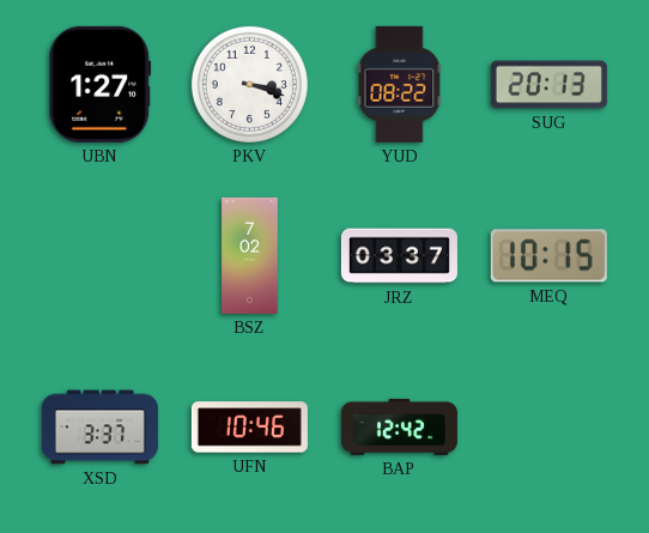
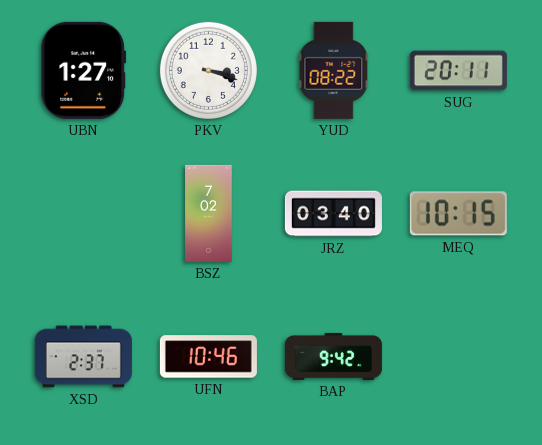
SUG: 20:13 -> 20:11 (458, 71)
JRZ: 03:37 -> 03:40 (333, 214)
XSD: 3:37 -> 2:37 (83, 357)
BAP: 12:42 -> 9:42 (333, 356)
